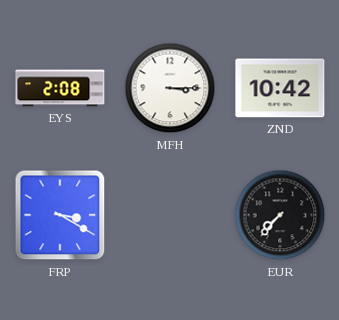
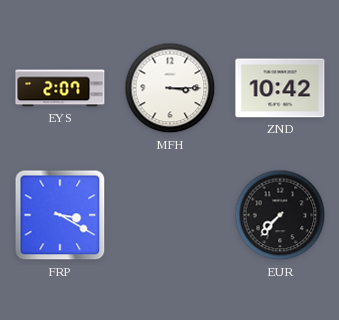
EYS: 2:08 -> 2:07 (60, 88)
